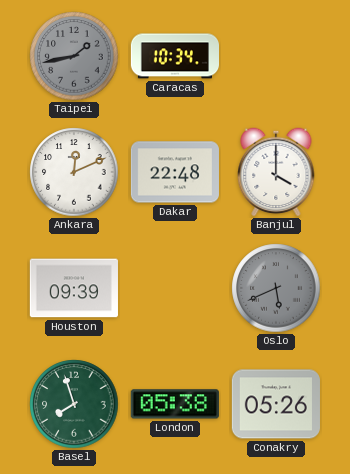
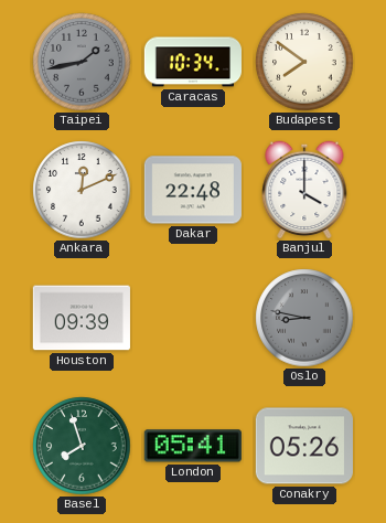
Budapest: none -> 7:51 (304, 62)
Oslo: 5:41 -> 8:47 (304, 318)
London: 05:38 -> 05:41 (193, 446)
